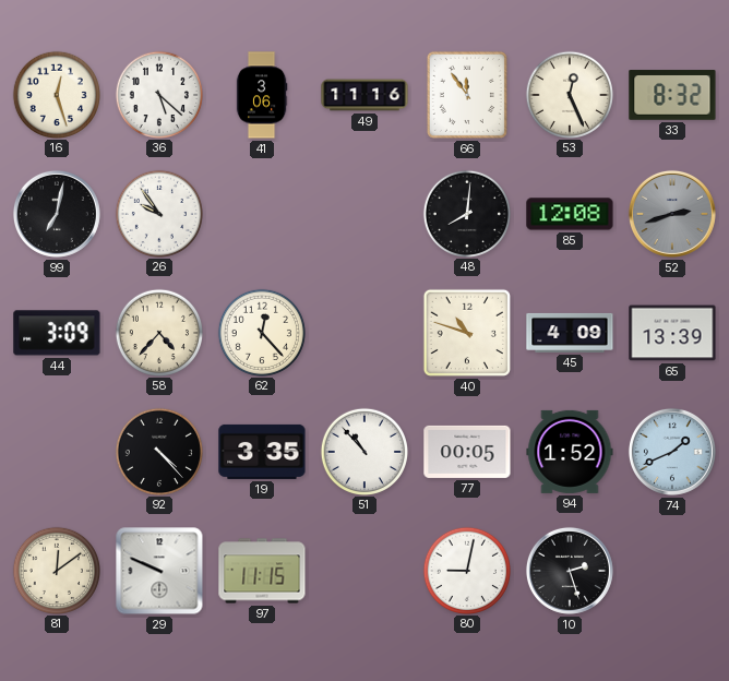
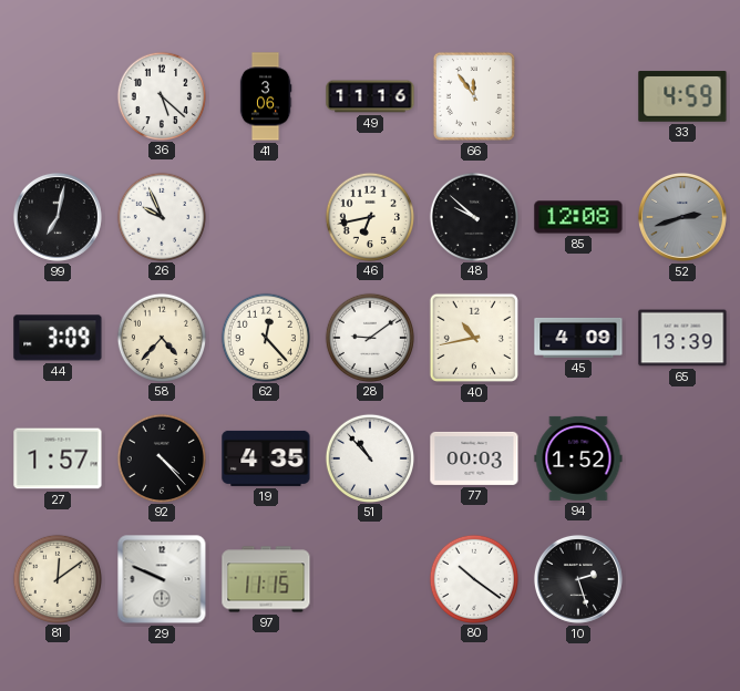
16: 12:27 -> none (56, 94)
53: 12:26 -> none (569, 94)
33: 8:32 -> 4:59 (682, 96)
26: 9:54 -> 9:56 (161, 216)
46: none -> 6:43 (369, 216)
48: 8:01 -> 9:52 (473, 216)
28: none -> 9:09 (369, 337)
40: 10:48 -> 10:43 (474, 338)
27: none -> 1:57 (58, 458)
19: 3:35 -> 4:35 (266, 458)
77: 00:05 -> 00:03 (474, 458)
74: 1:41 -> none (672, 452)
80: 9:02 -> 10:21 (473, 578)
